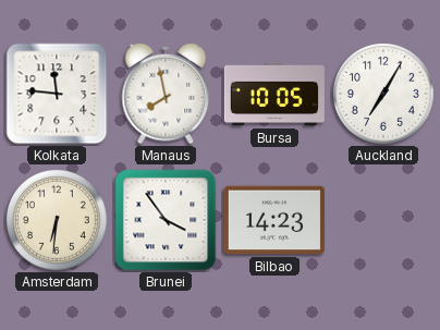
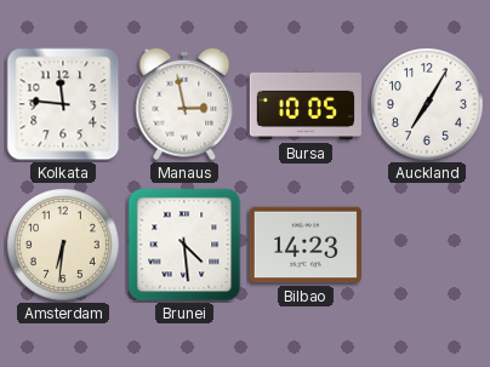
Manaus: 7:58 -> 2:58 (184, 104)
Brunei: 3:54 -> 4:29 (184, 245)
